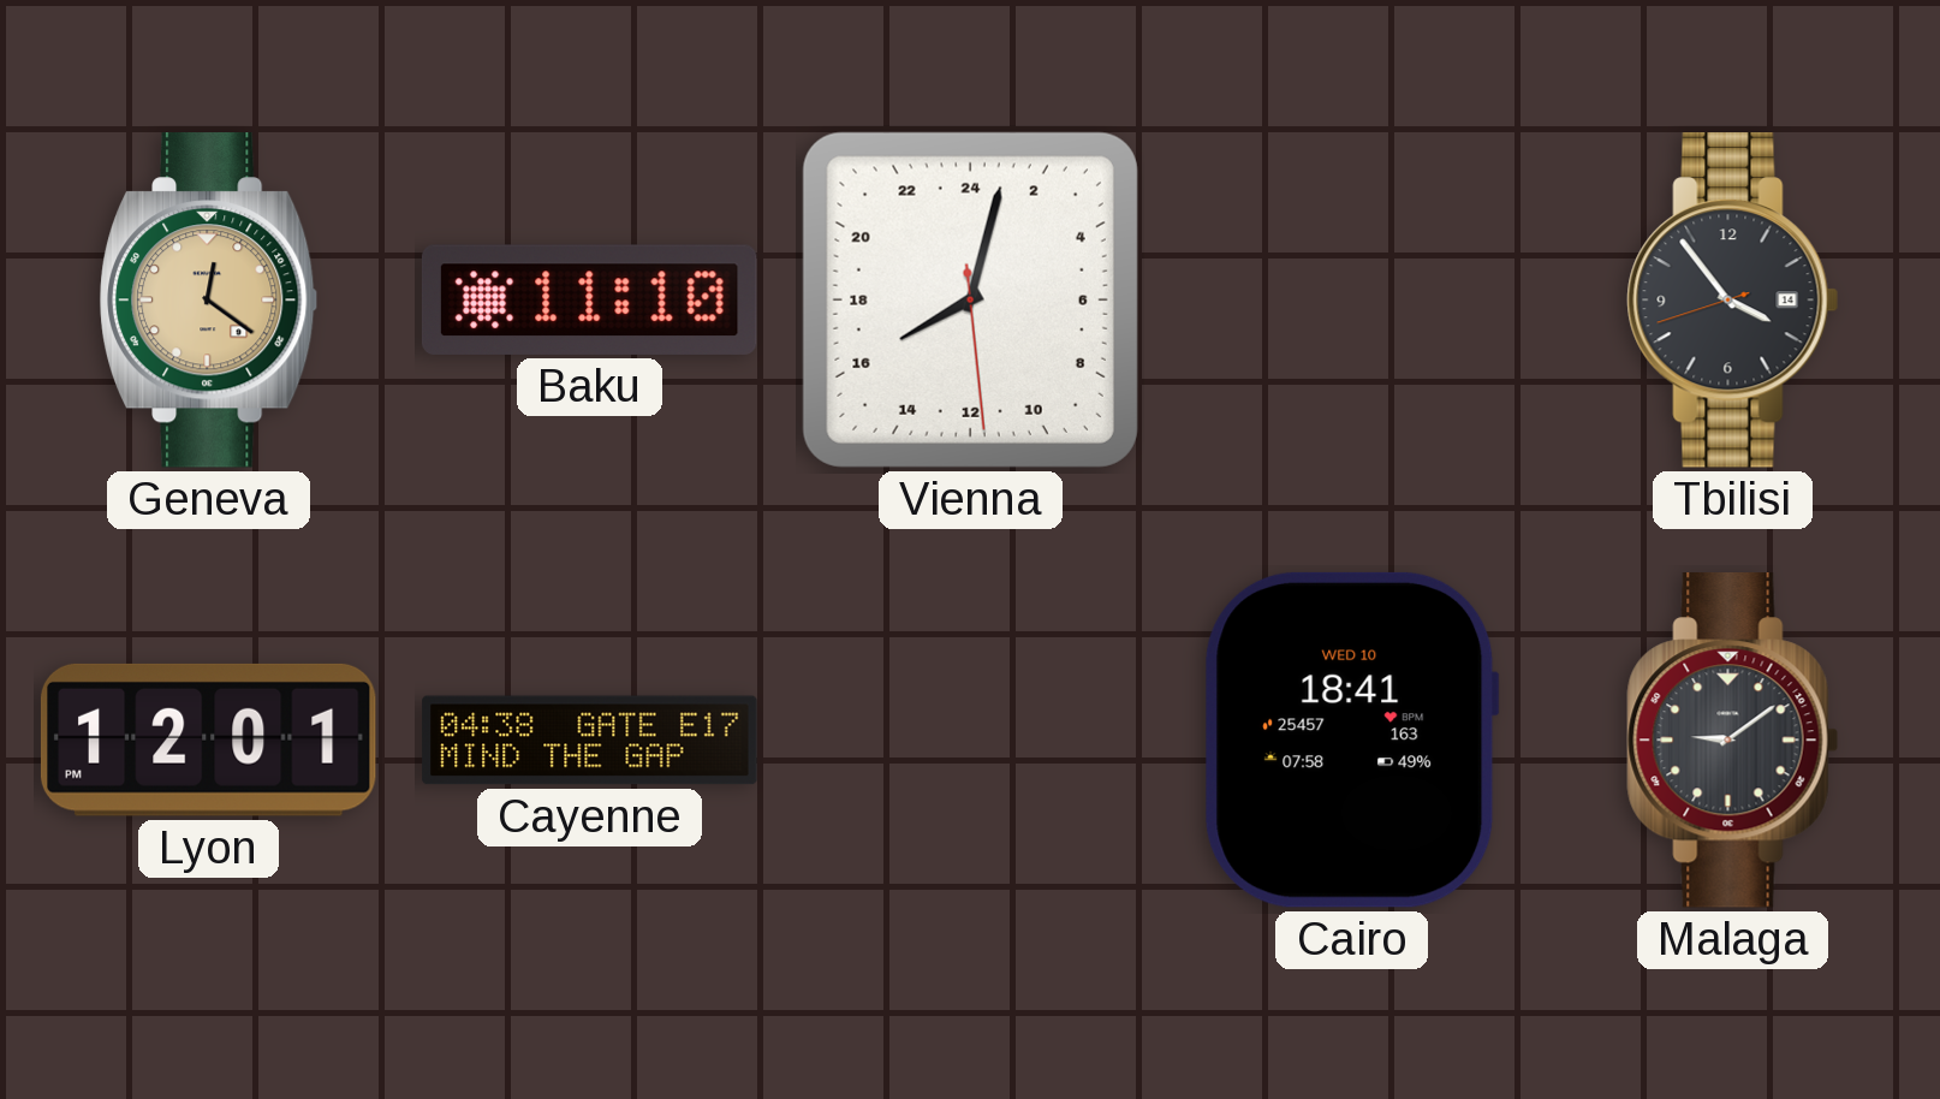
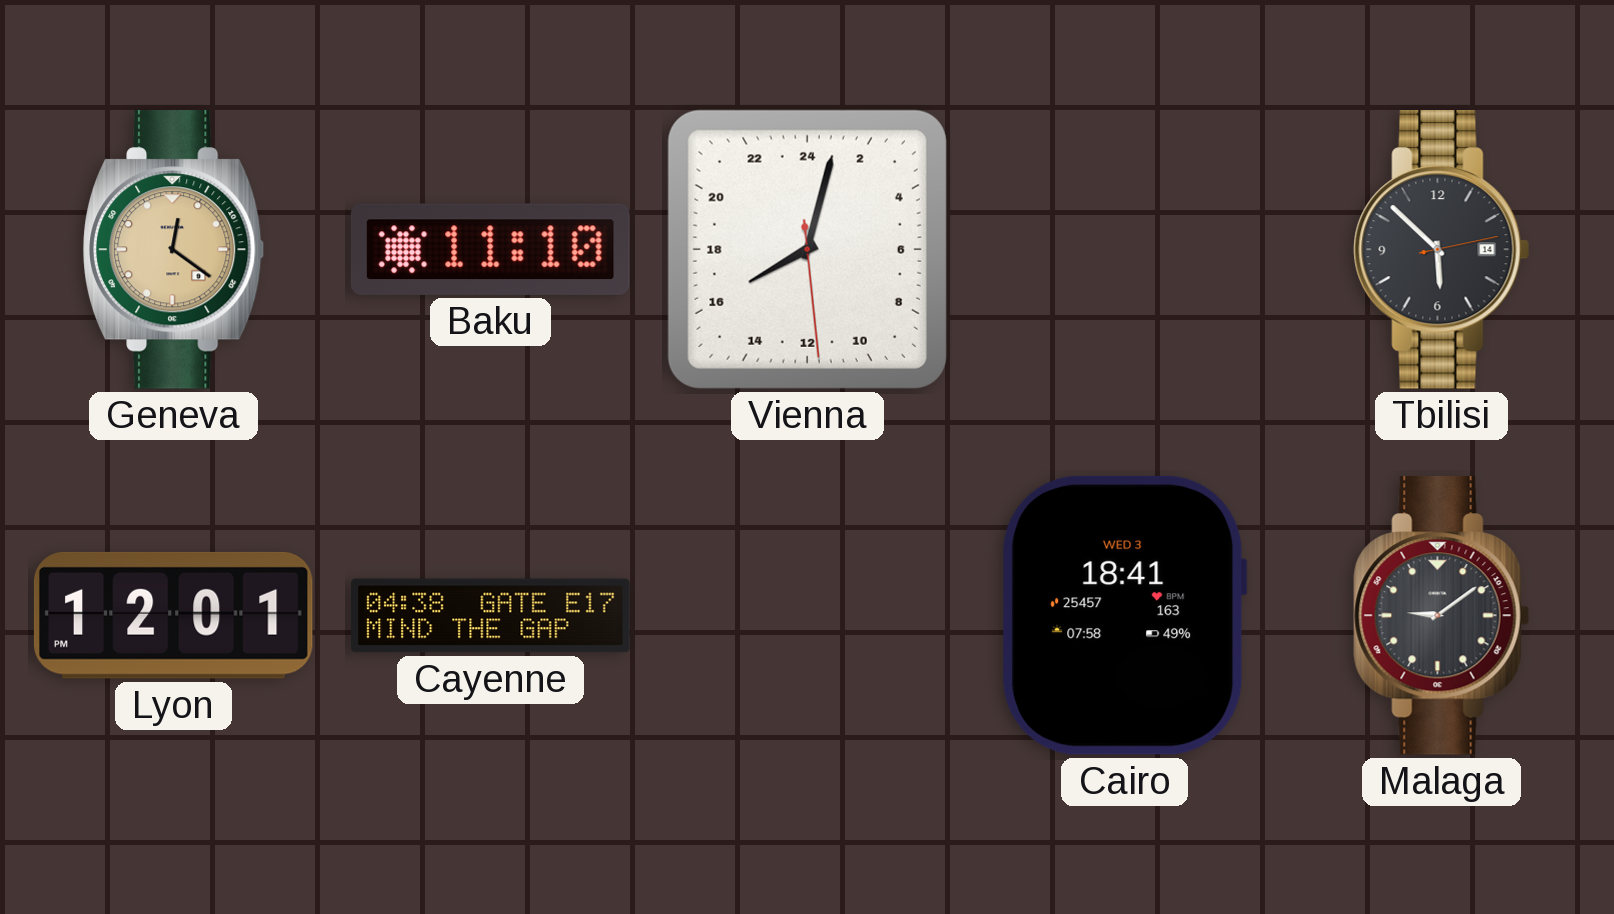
Tbilisi: 3:53 -> 5:52 (1442, 250)
Cairo date: WED 10 -> WED 3 (1124, 615)
